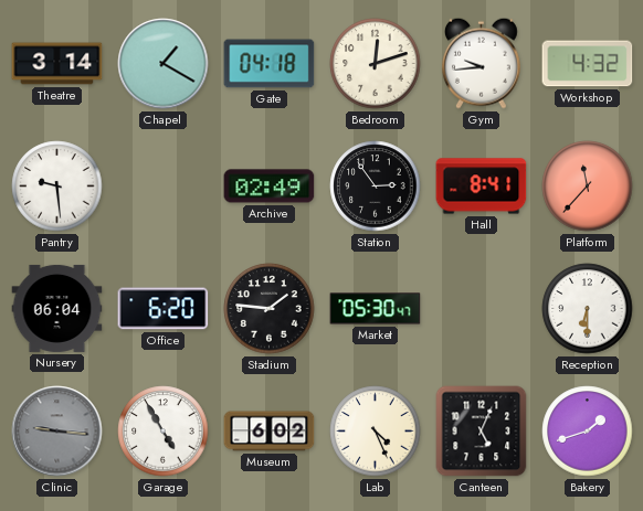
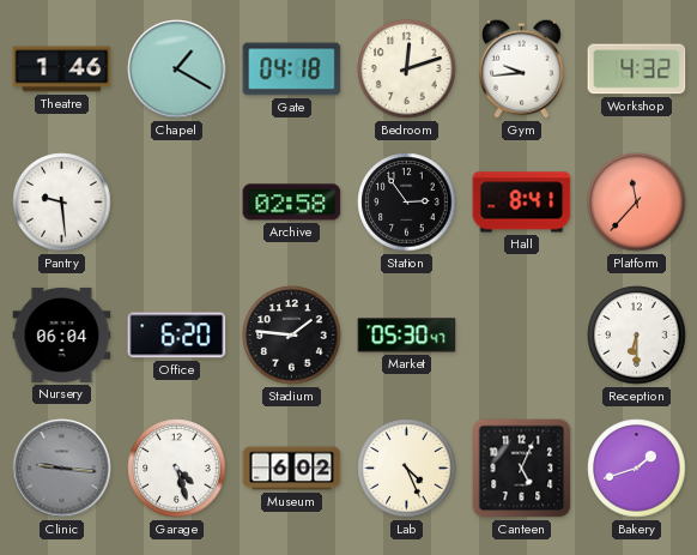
Theatre: 3:14 -> 1:46 (62, 70)
Archive: 02:49 -> 02:58 (292, 203)
Garage: 4:55 -> 4:27 (177, 469)
